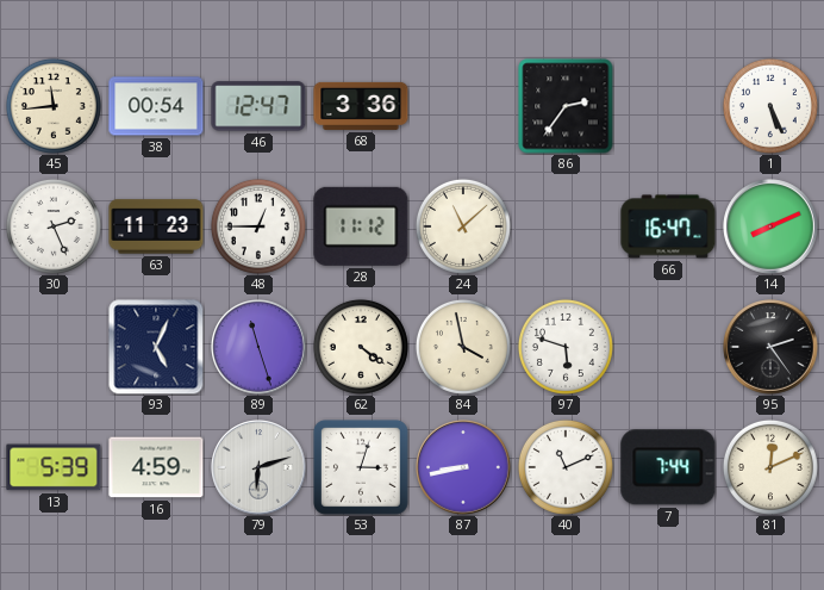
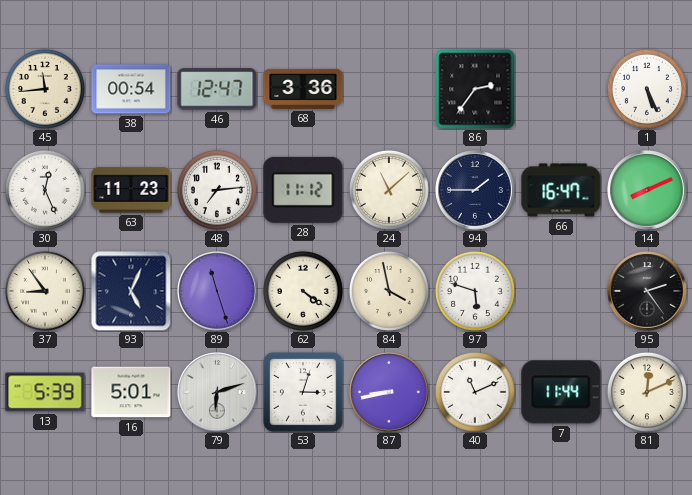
30: 2:26 -> 12:26 (45, 190)
48: 12:45 -> 7:14 (217, 190)
94: none -> 1:45 (475, 190)
37: none -> 8:54 (45, 291)
16: 4:59 -> 5:01 (131, 392)
7: 7:44 -> 11:44 (561, 392)
